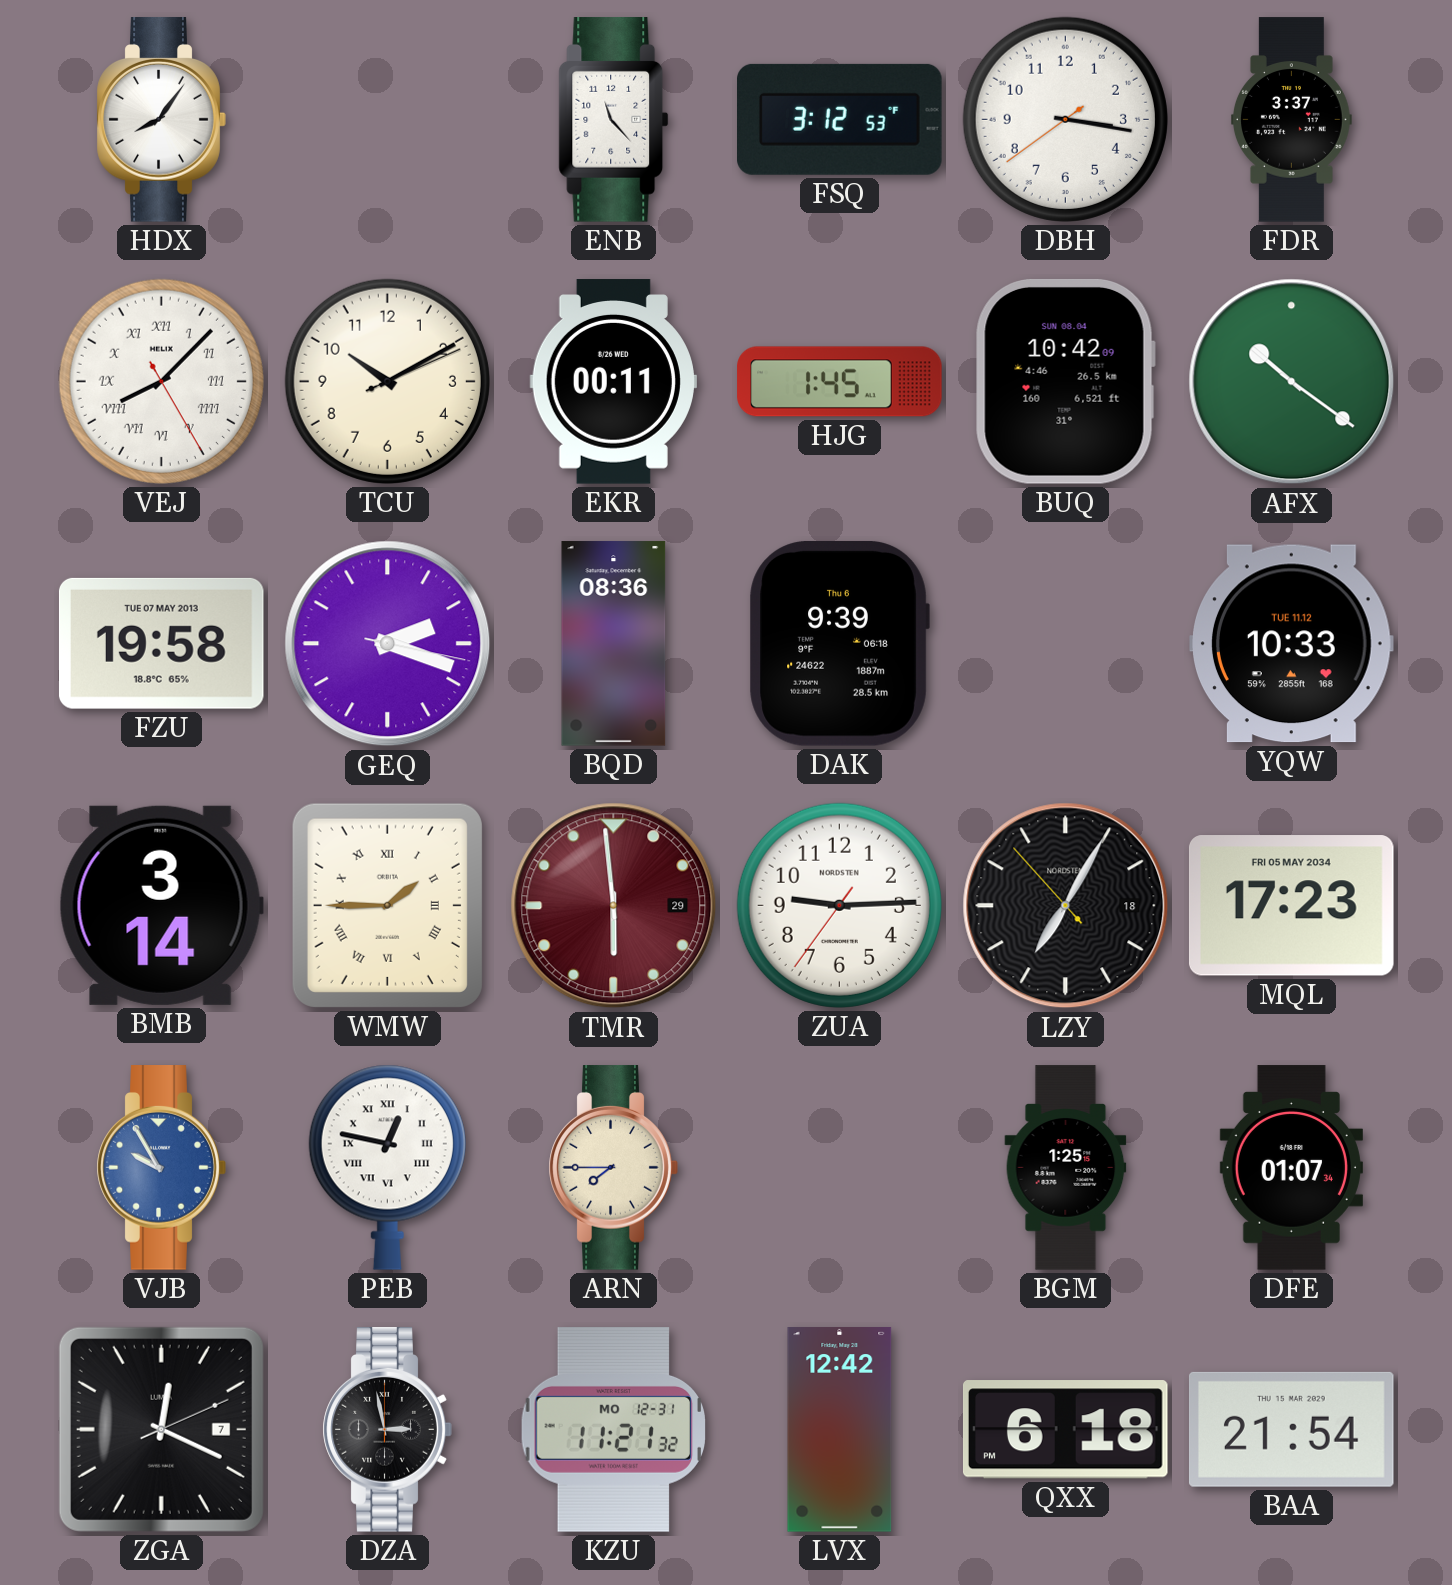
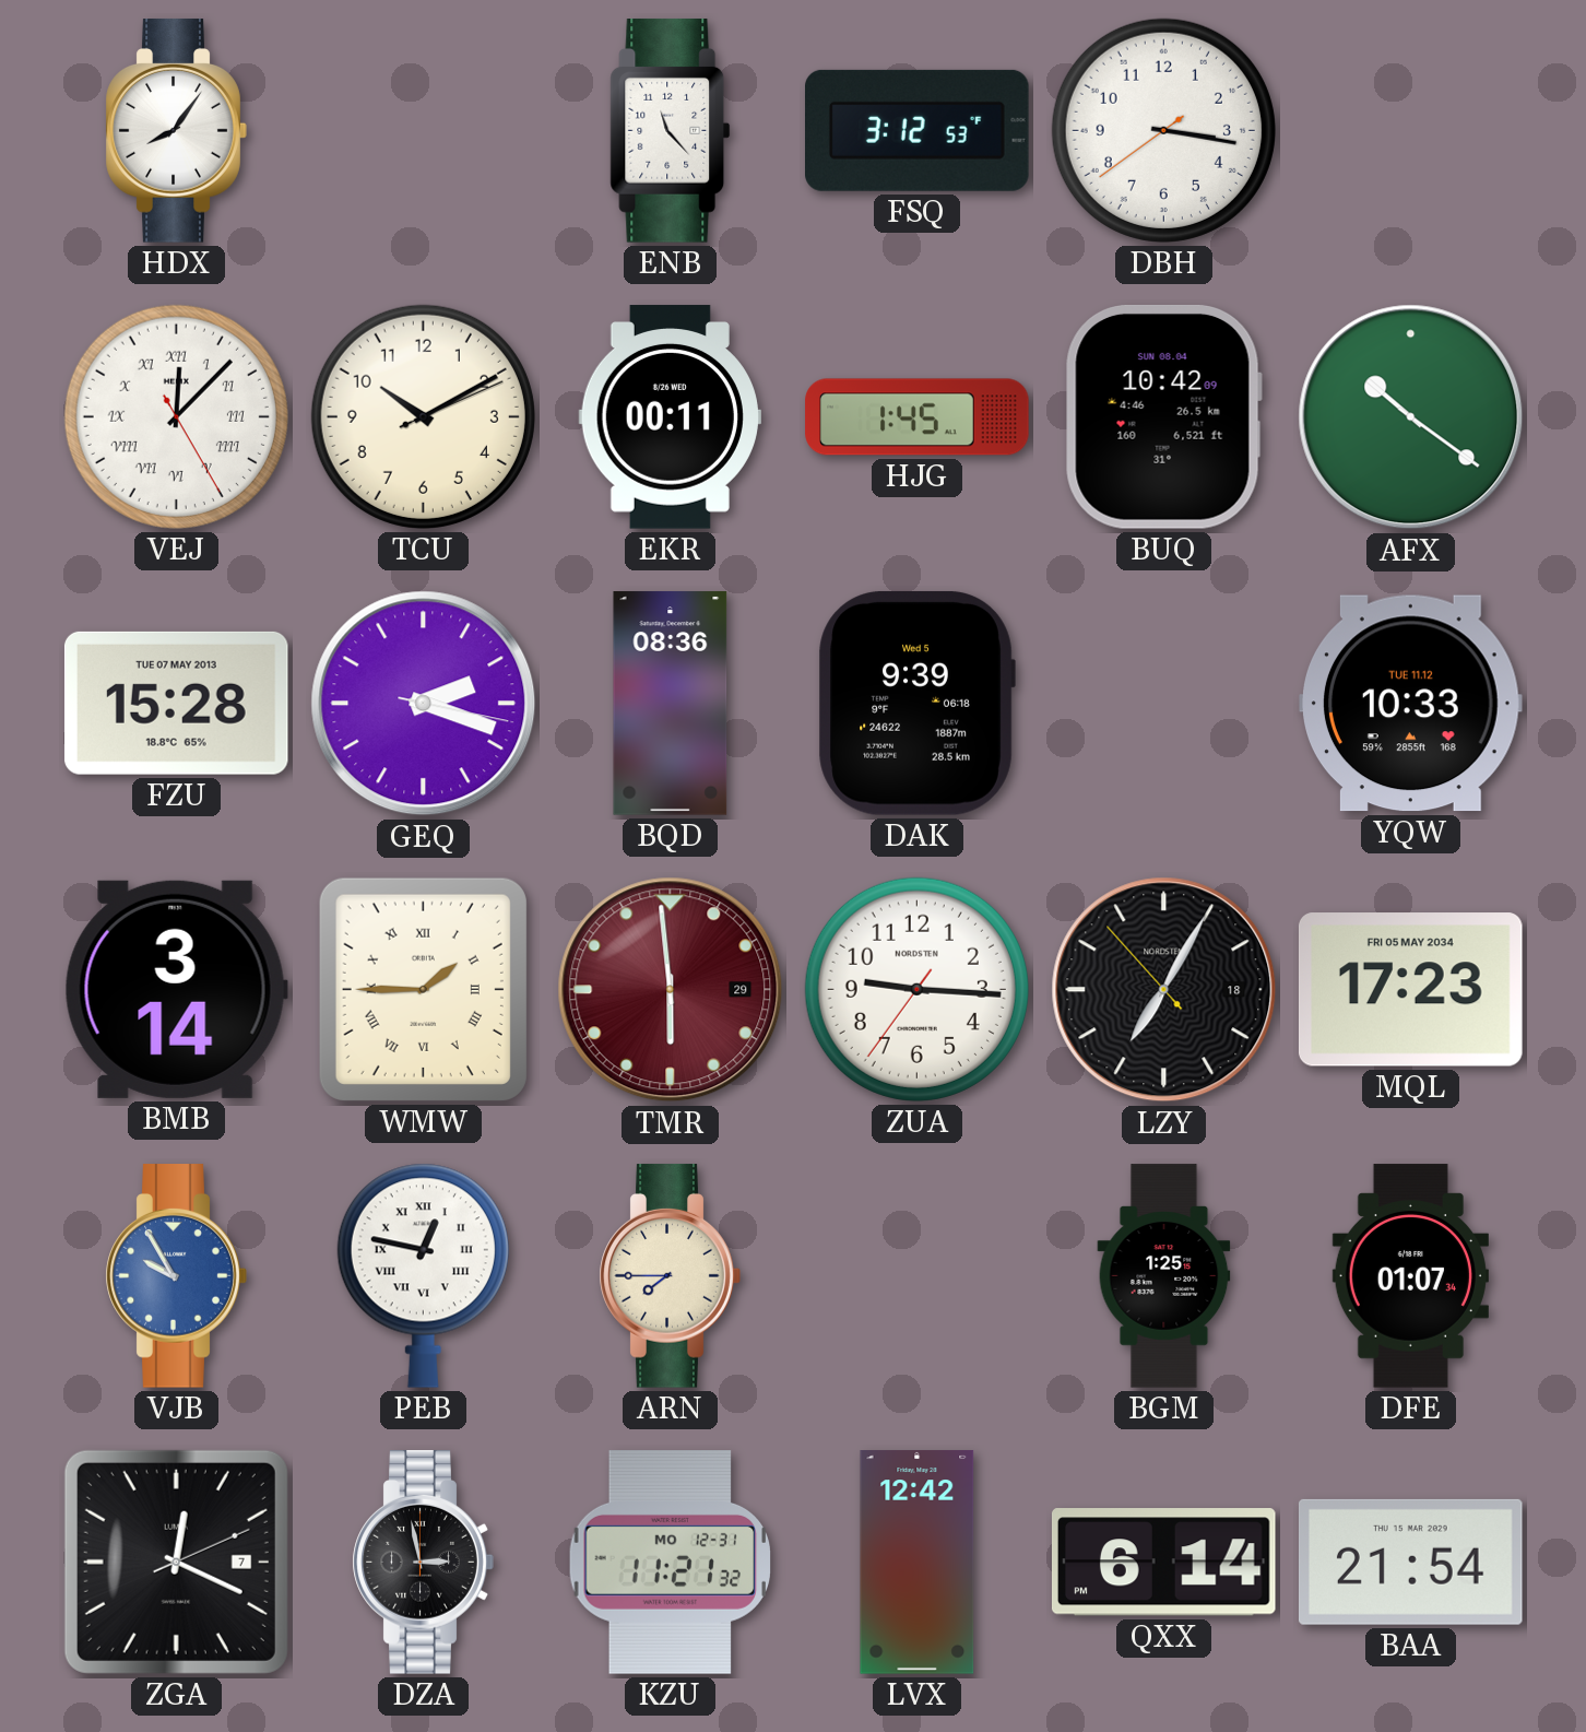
FDR: 3:37 -> none (1291, 120)
VEJ: 8:07 -> 12:07 (176, 416)
FZU: 19:58 -> 15:28 (176, 703)
DAK date: Thu 6 -> Wed 5 (916, 703)
ZUA: 9:14 -> 9:15 (916, 989)
QXX: 6:18 -> 6:14 (1163, 1563)
